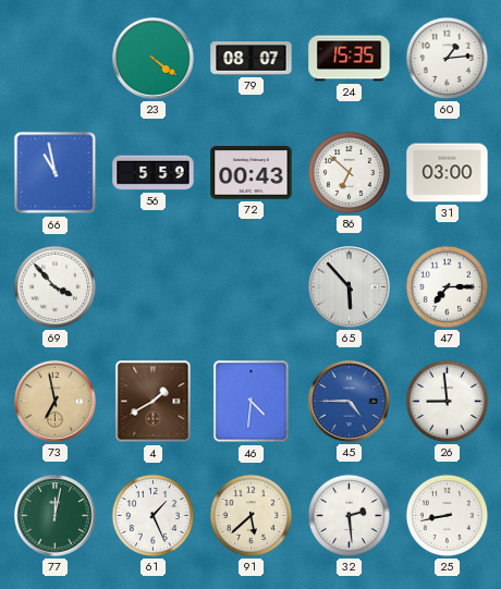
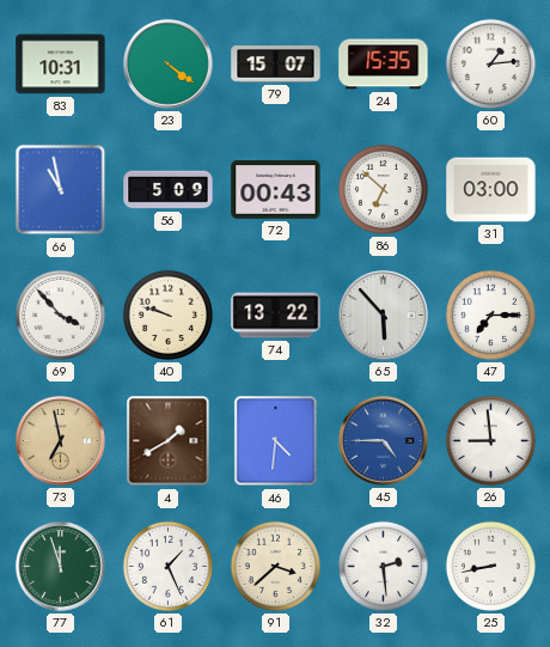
83: none -> 10:31 (61, 65)
79: 08:07 -> 15:07 (276, 65)
56: 5:59 -> 5:09 (169, 190)
40: none -> 9:48 (167, 315)
74: none -> 13:22 (276, 316)
77: 12:02 -> 11:57 (61, 567)
91: 5:38 -> 3:38 (275, 566)
